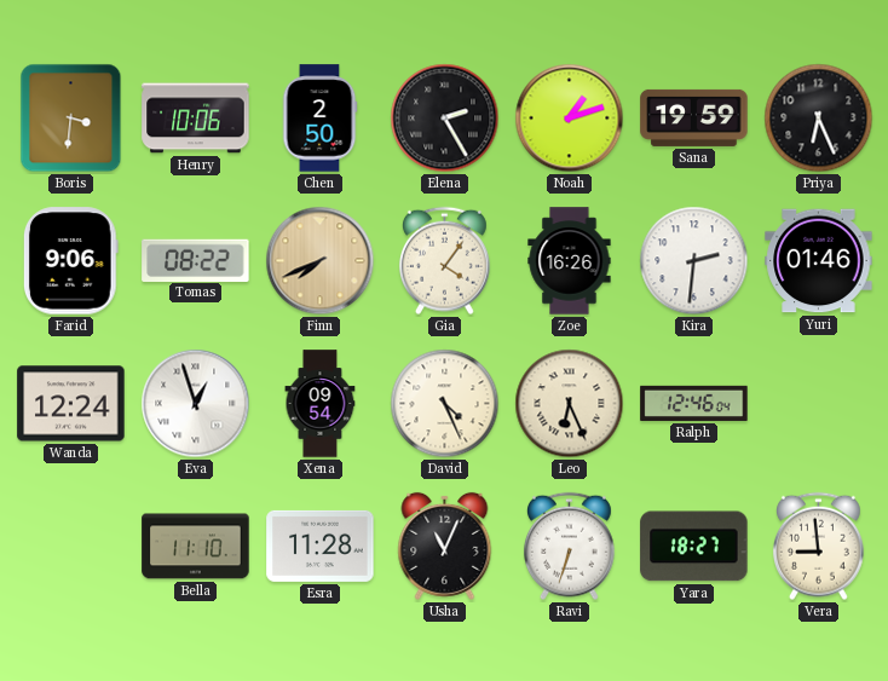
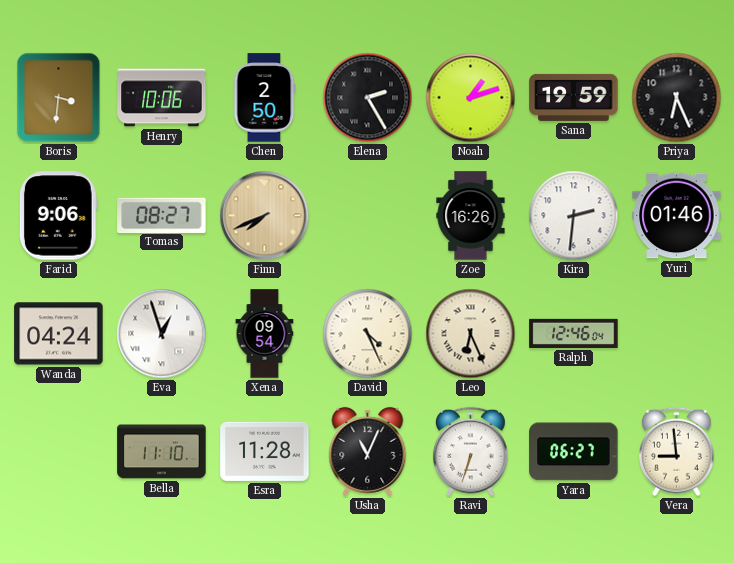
Tomas: 08:22 -> 08:27 (162, 215)
Gia: 4:06 -> none (444, 261)
Wanda: 12:24 -> 04:24 (59, 334)
Yara: 18:27 -> 06:27 (574, 452)
